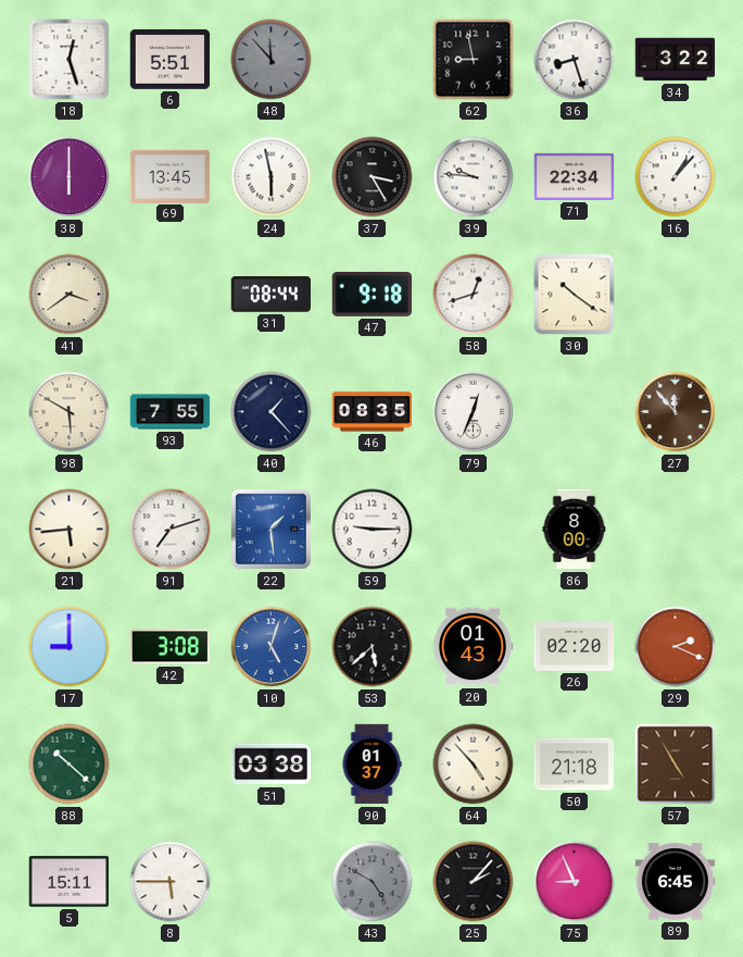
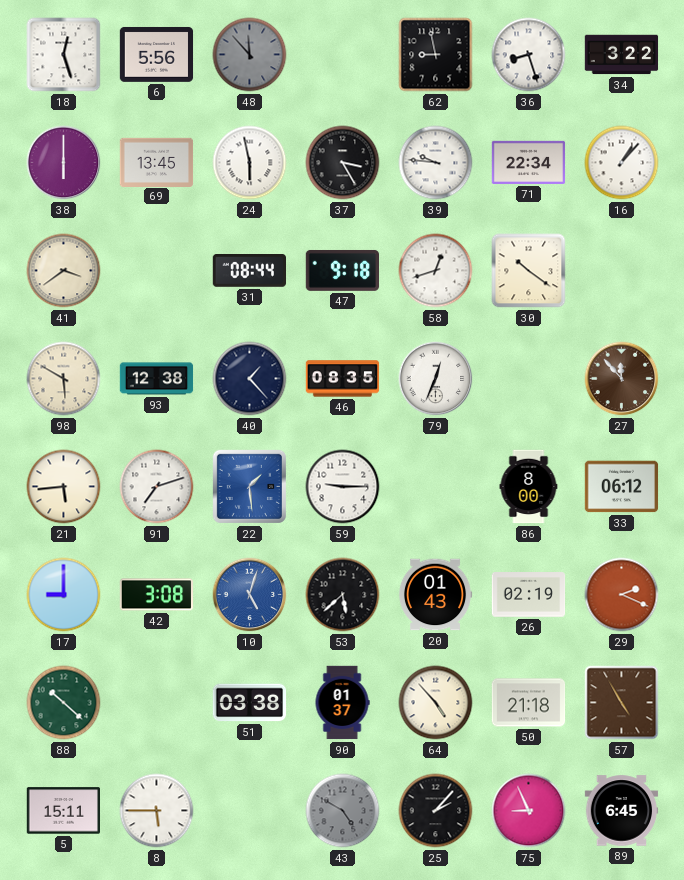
6: 5:51 -> 5:56 (157, 54)
93: 7:55 -> 12:38 (157, 379)
33: none -> 06:12 (622, 487)
26: 02:20 -> 02:19 (529, 595)
